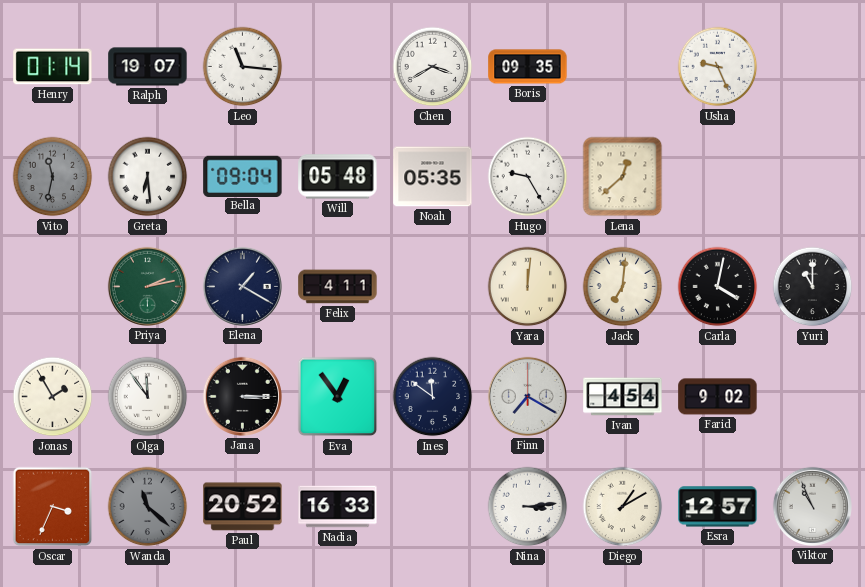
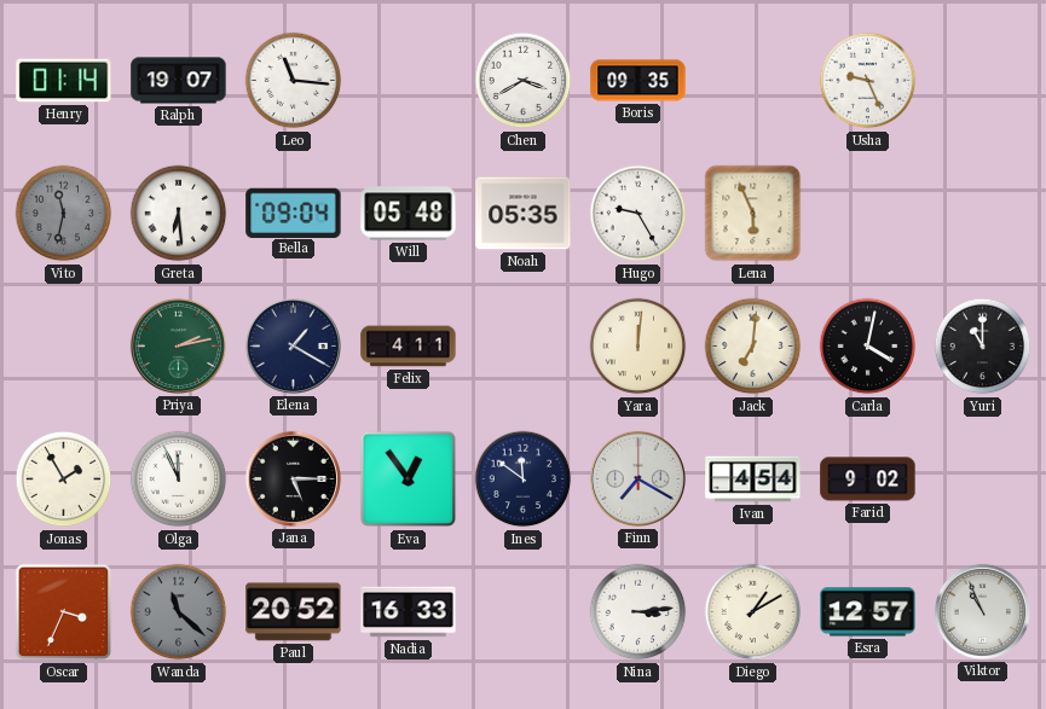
Lena: 12:38 -> 5:56 (753, 214)
Olga: 11:54 -> 11:56 (179, 480)
Jana: 3:15 -> 5:15 (293, 478)
